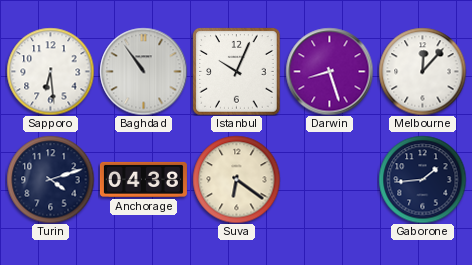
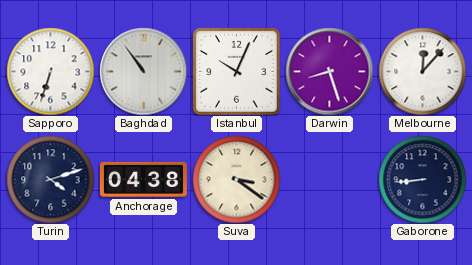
Sapporo: 6:29 -> 6:33 (50, 71)
Suva: 6:21 -> 3:21 (236, 179)
Gaborone: 1:44 -> 8:44 (422, 179)
